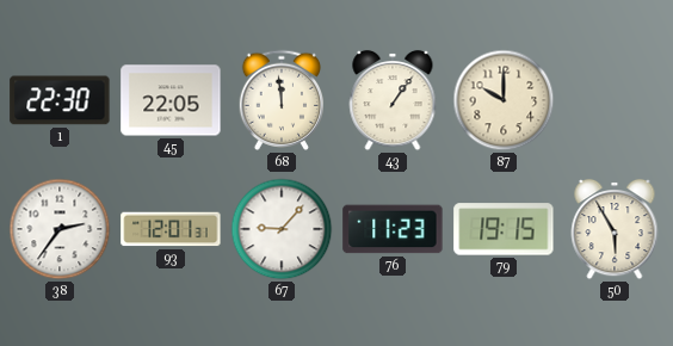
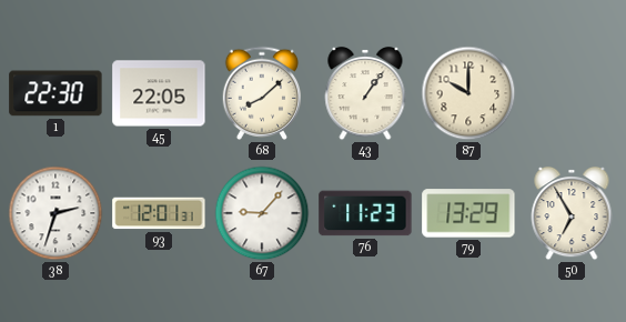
68: 11:59 -> 8:08 (261, 93)
38: 2:36 -> 2:33 (55, 213)
79: 19:15 -> 13:29 (468, 213)
50: 5:55 -> 6:55 (572, 213)
